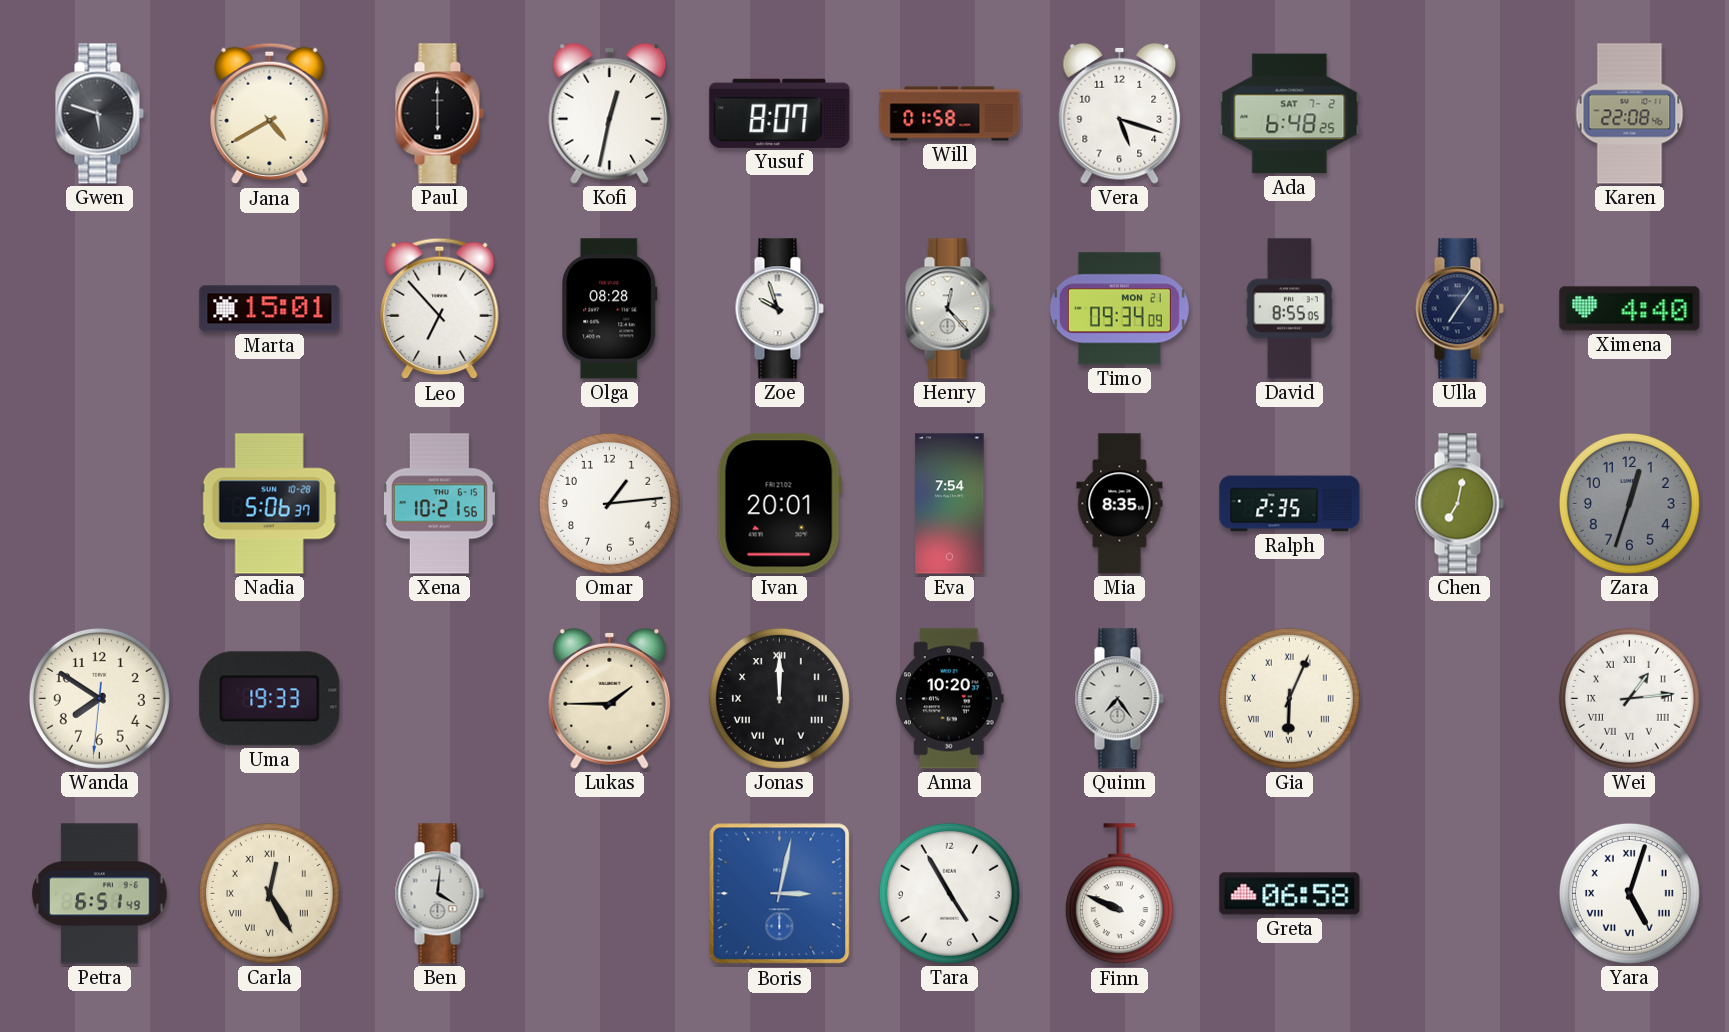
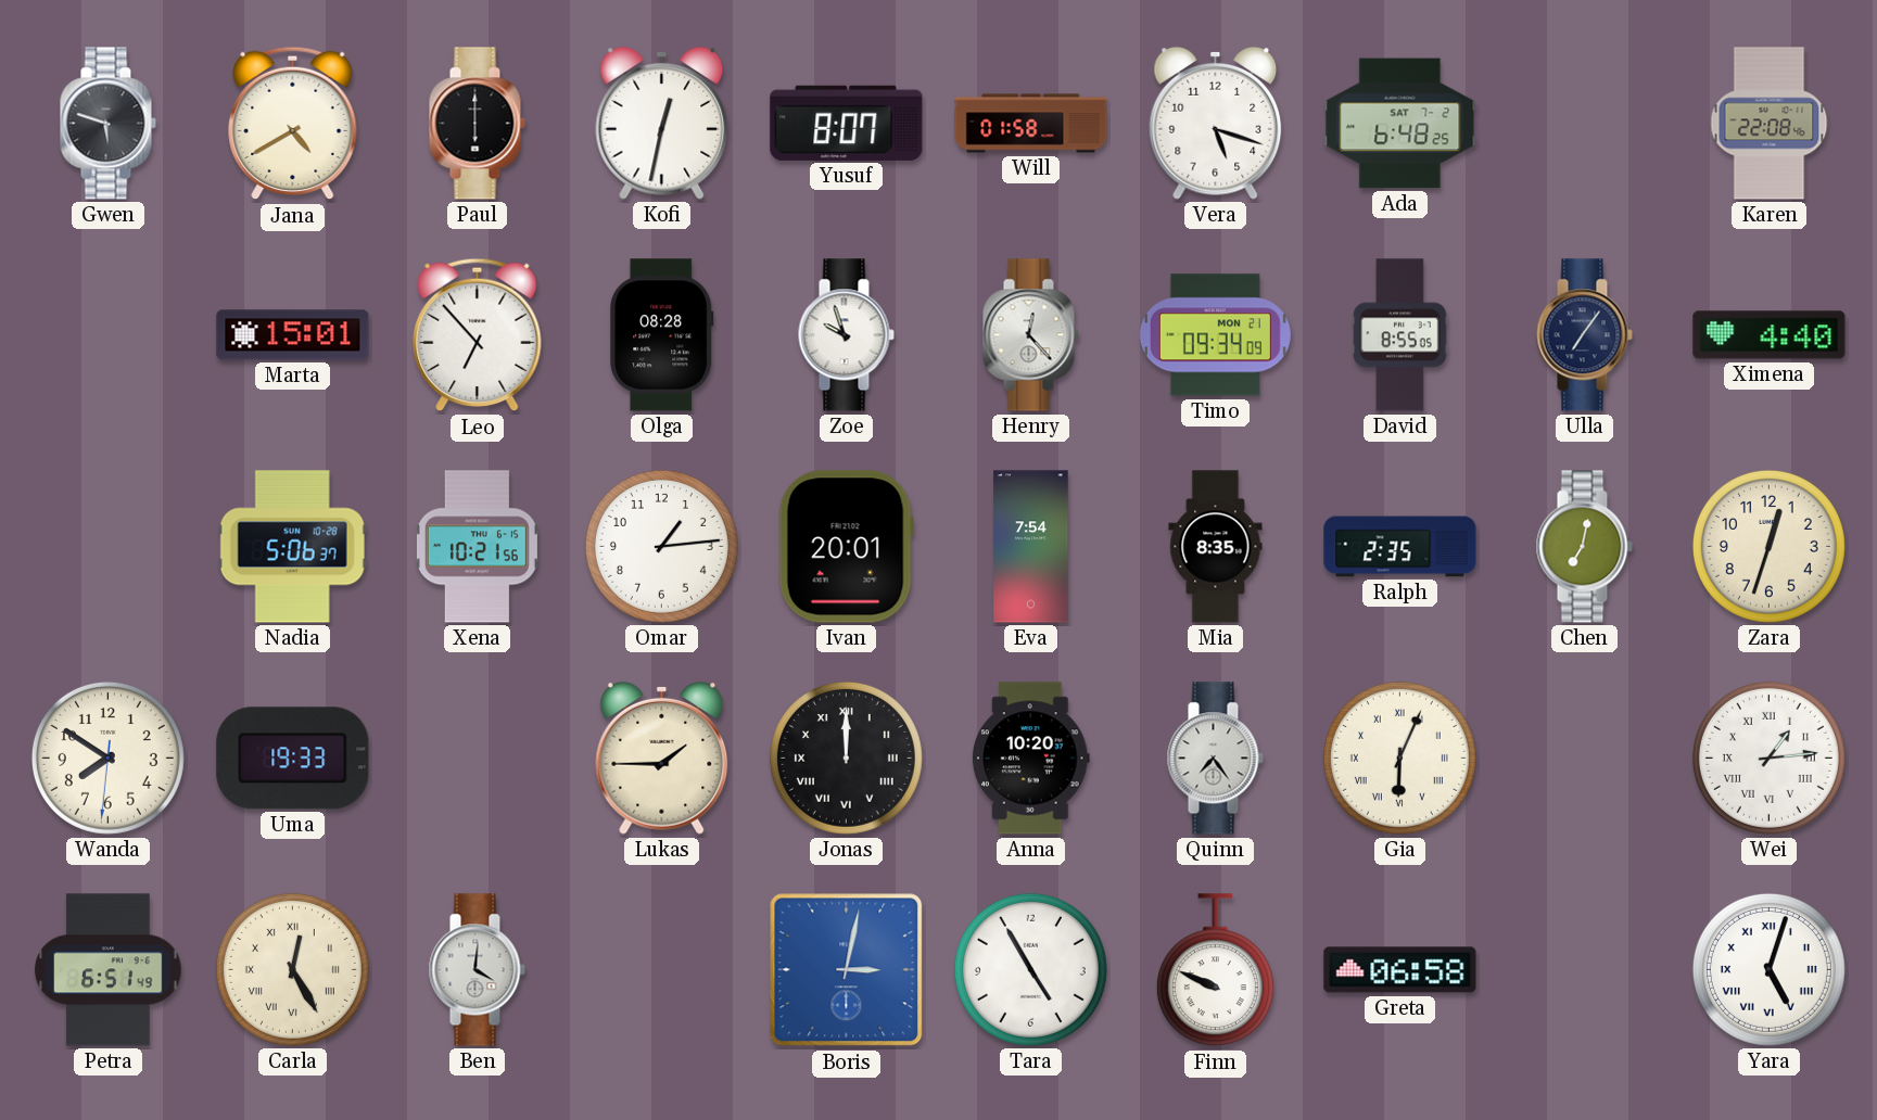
Zara dial: grey -> cream (1768, 546)
